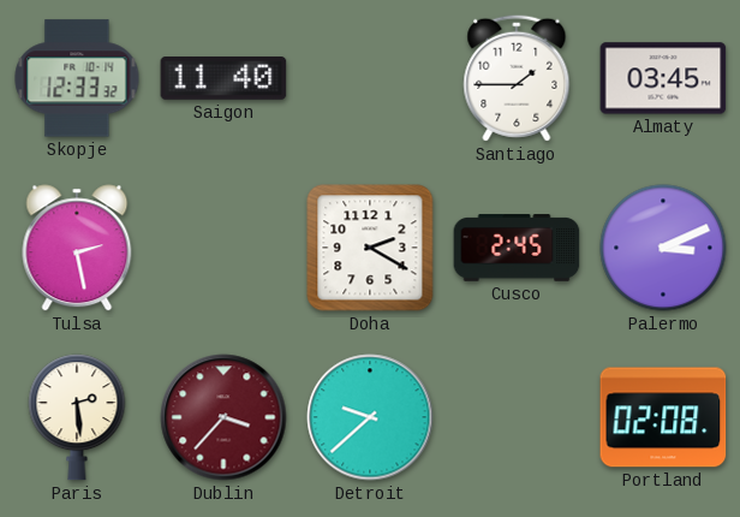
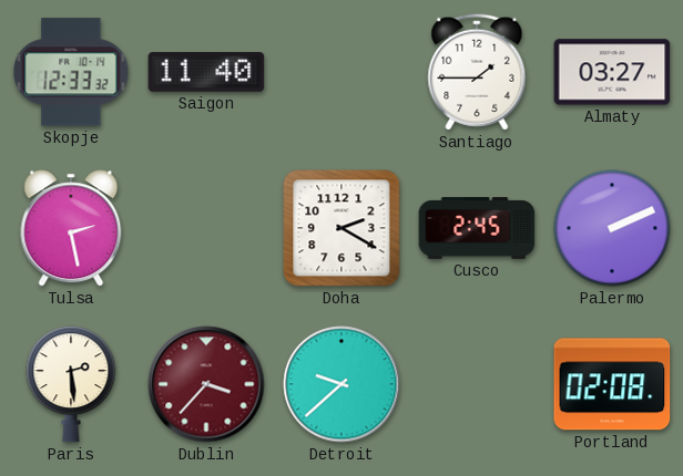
Almaty: 03:45 -> 03:27 (612, 72)
Palermo: 3:11 -> 2:11 (612, 228)
